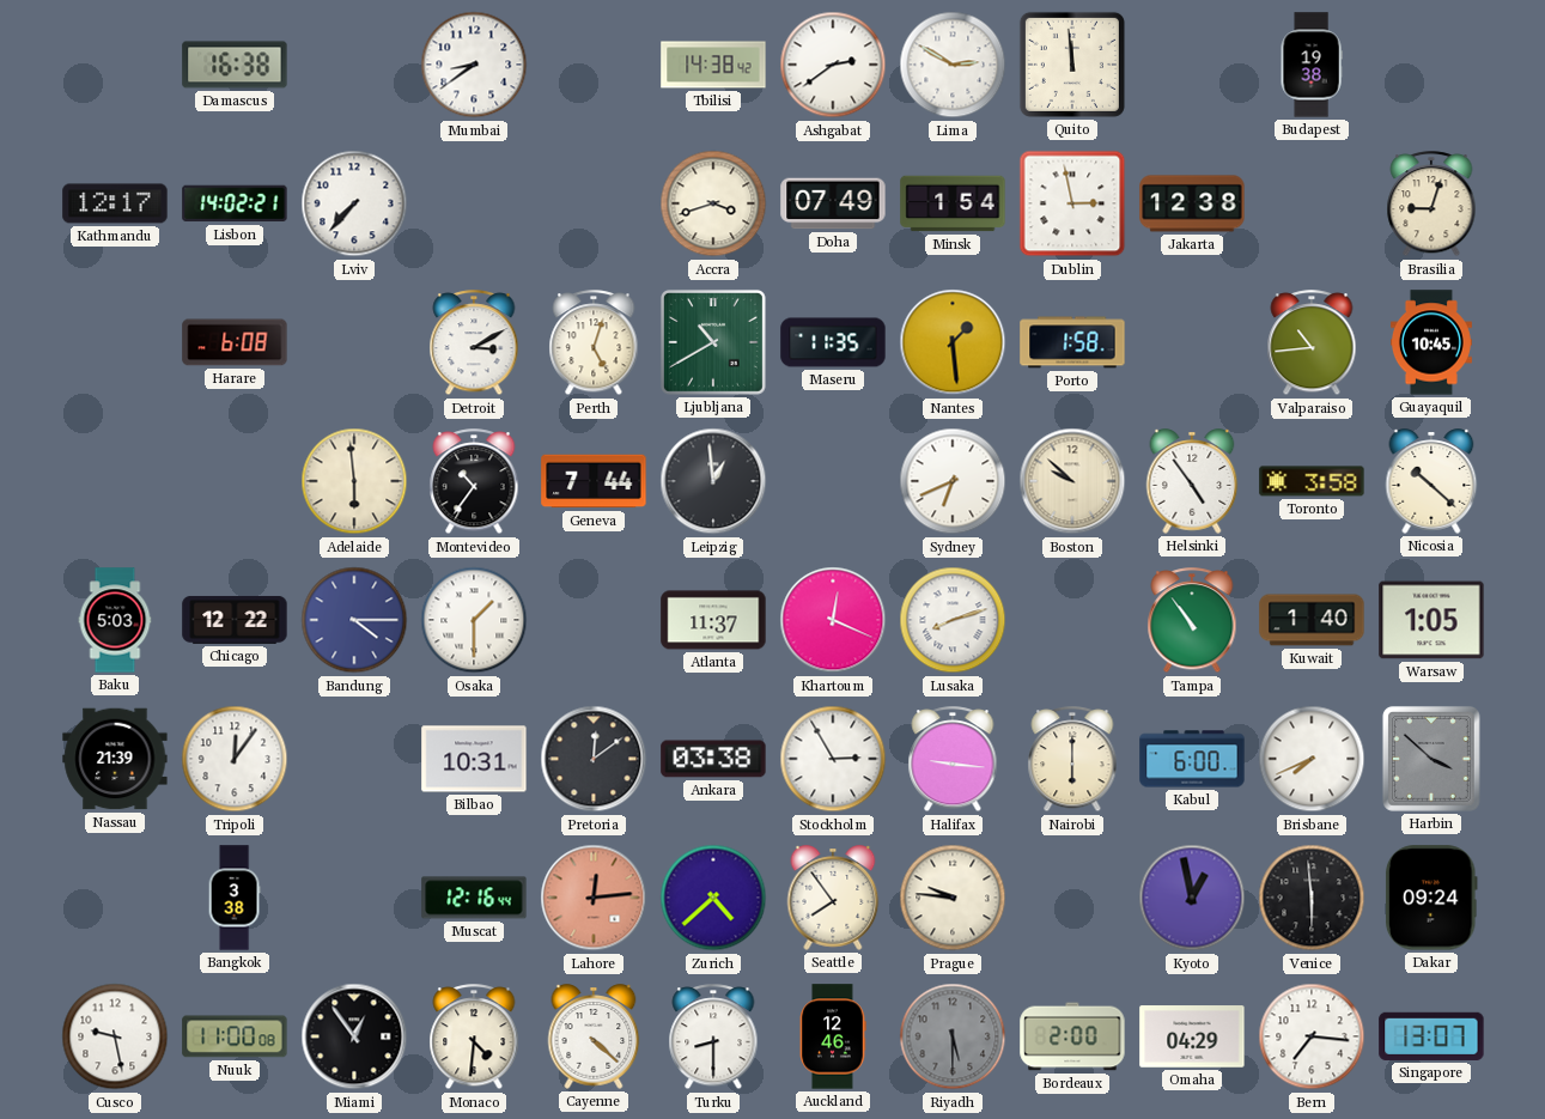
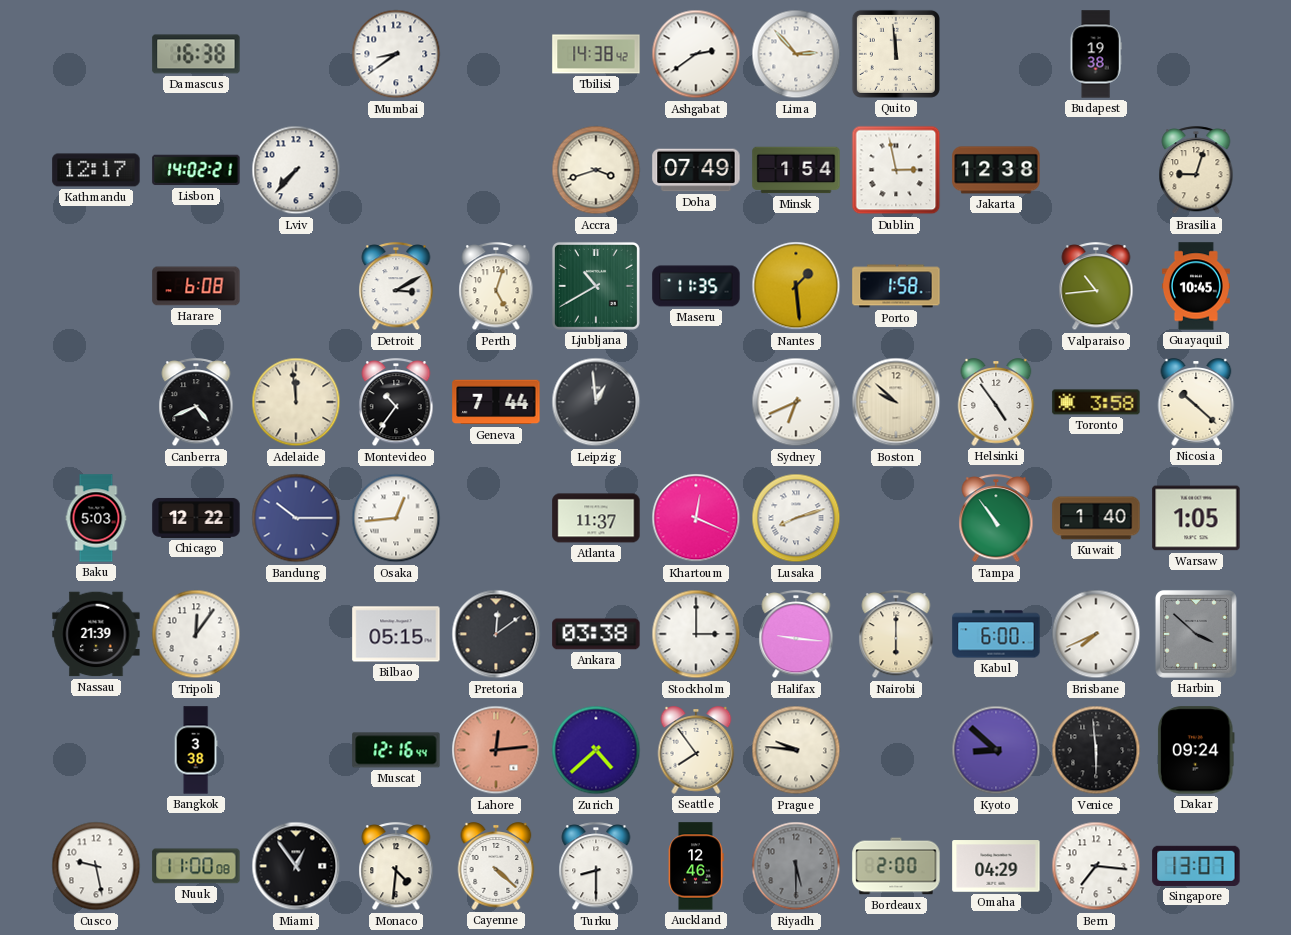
Lima: 2:50 -> 2:53 (796, 54)
Canberra: none -> 4:41 (196, 403)
Adelaide: 5:59 -> 11:59 (296, 402)
Bandung: 4:15 -> 10:15 (296, 518)
Osaka: 1:30 -> 12:44 (396, 518)
Bilbao: 10:31 -> 05:15 (396, 634)
Stockholm: 2:55 -> 3:00 (696, 634)
Kyoto: 12:58 -> 8:52 (996, 750)
